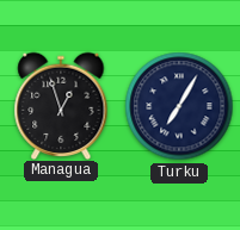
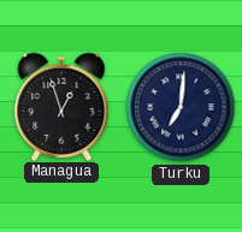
Turku: 7:05 -> 7:01 (181, 107)
